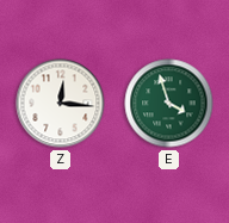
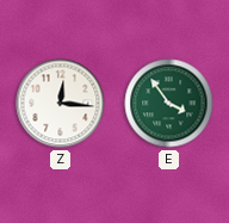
E: 3:57 -> 3:54 (169, 104)
